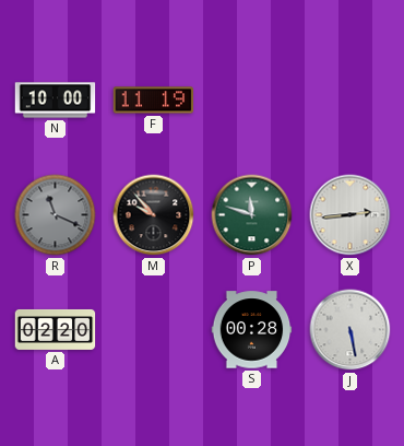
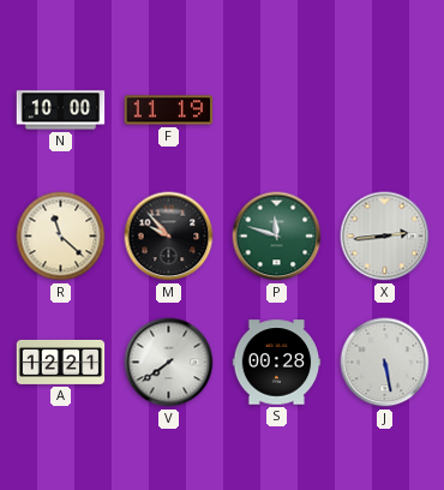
R: 11:19 -> 11:22 (61, 237)
R dial: grey -> cream (61, 237)
A: 02:20 -> 12:21 (61, 361)
V: none -> 7:39 (169, 363)
